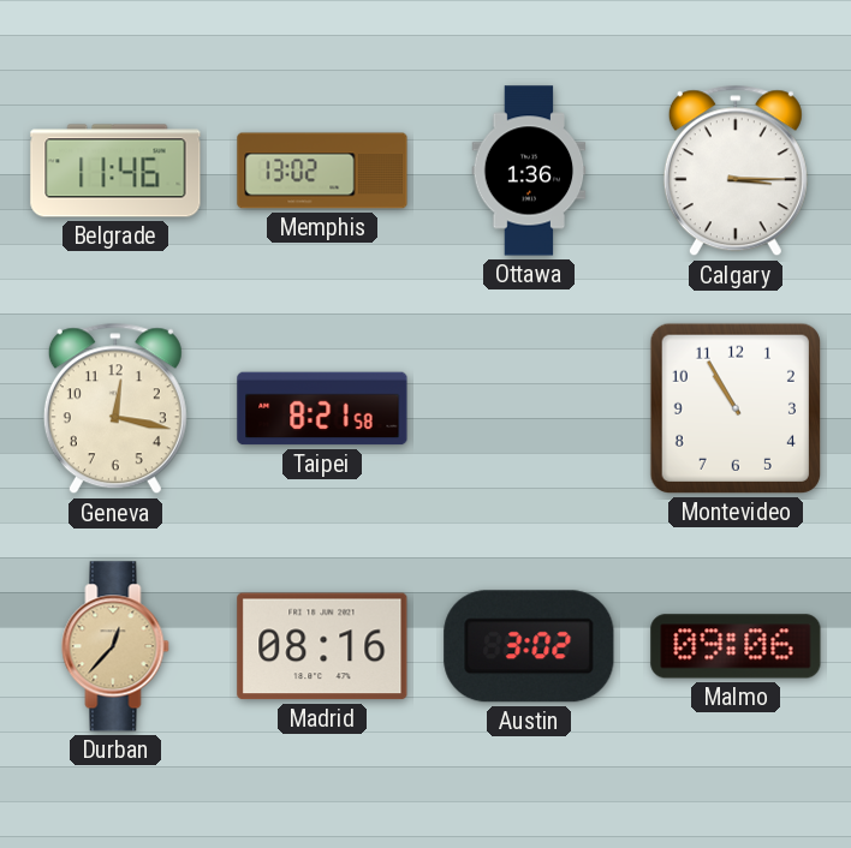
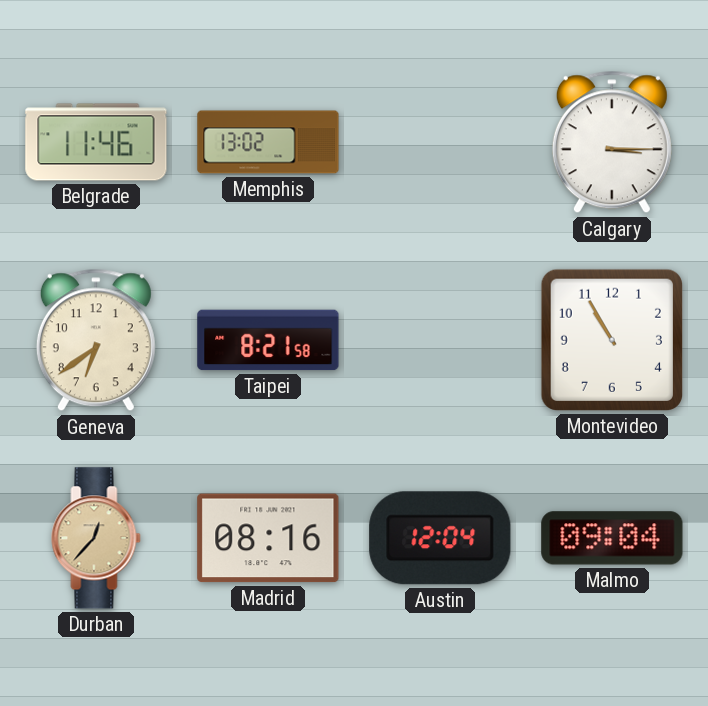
Ottawa: 1:36 -> none (529, 171)
Geneva: 12:17 -> 6:39 (96, 340)
Austin: 3:02 -> 12:04 (440, 538)
Malmo: 09:06 -> 09:04 (612, 538)
